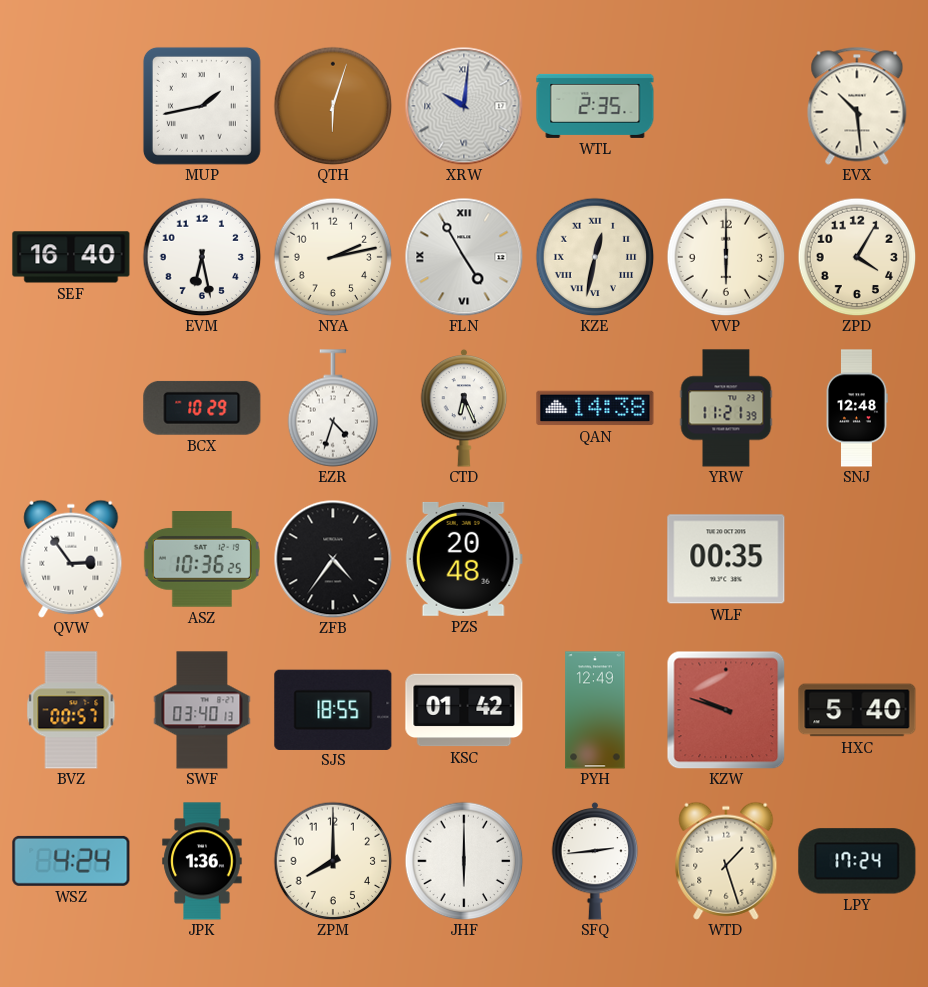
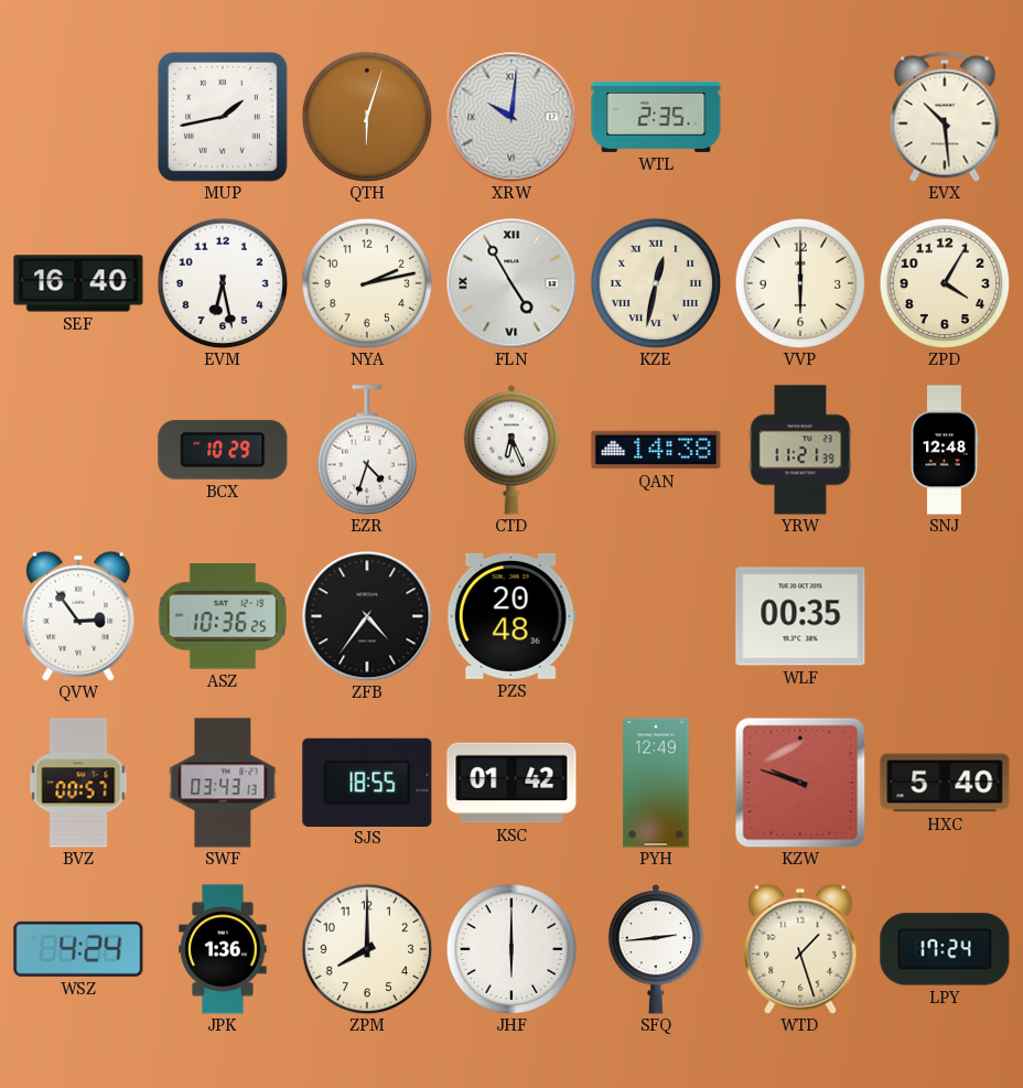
SWF: 03:40 -> 03:43 (223, 783)
